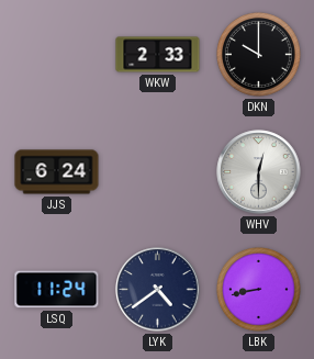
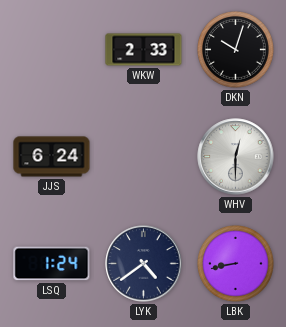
DKN: 10:00 -> 10:03 (236, 50)
LSQ: 11:24 -> 1:24 (52, 264)
